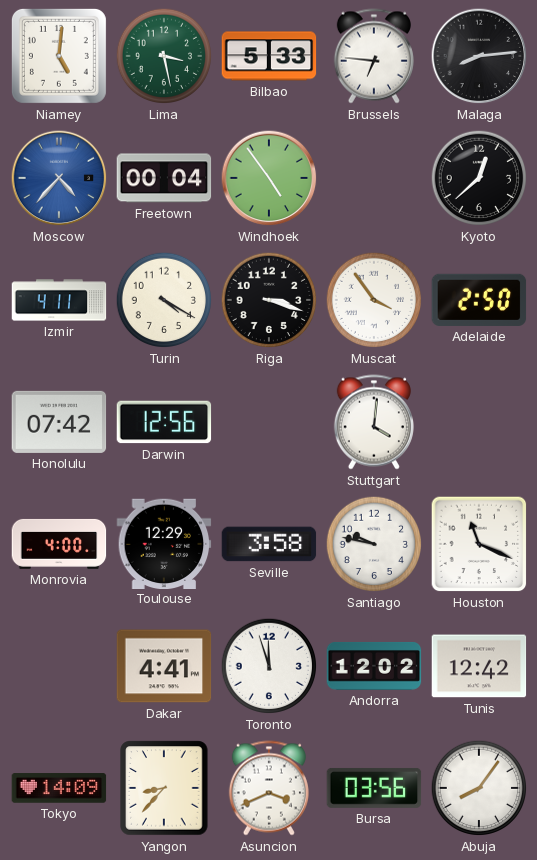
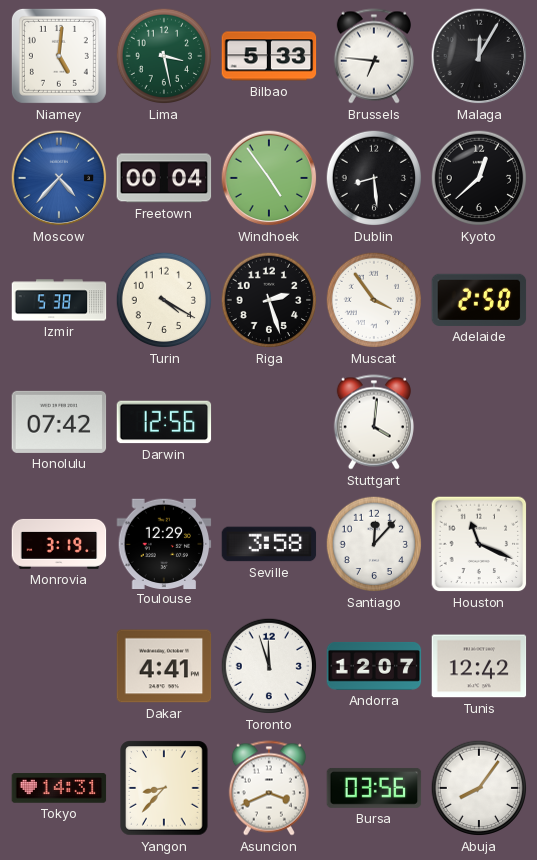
Malaga: 8:14 -> 12:05 (479, 56)
Dublin: none -> 8:29 (374, 178)
Izmir: 4:11 -> 5:38 (59, 300)
Riga: 3:18 -> 2:27 (269, 300)
Monrovia: 4:00 -> 3:19 (59, 544)
Santiago: 9:47 -> 12:07 (374, 544)
Andorra: 12:02 -> 12:07 (374, 666)
Tokyo: 14:09 -> 14:31 (59, 788)
